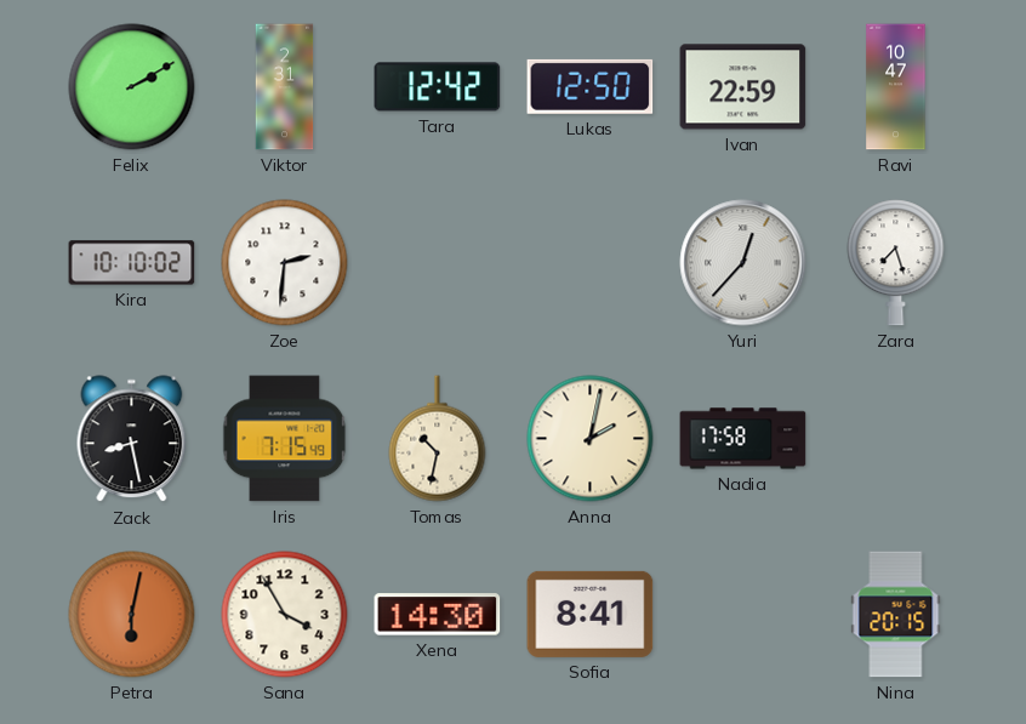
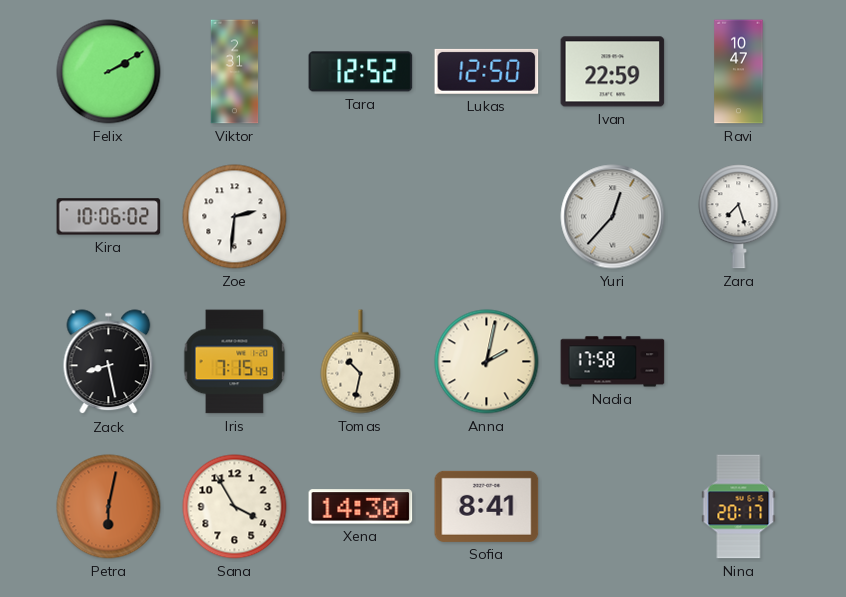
Tara: 12:42 -> 12:52 (361, 72)
Kira: 10:10 -> 10:06 (109, 217)
Nina: 20:15 -> 20:17 (739, 507)
